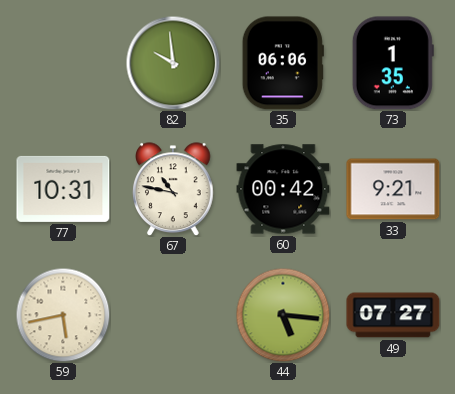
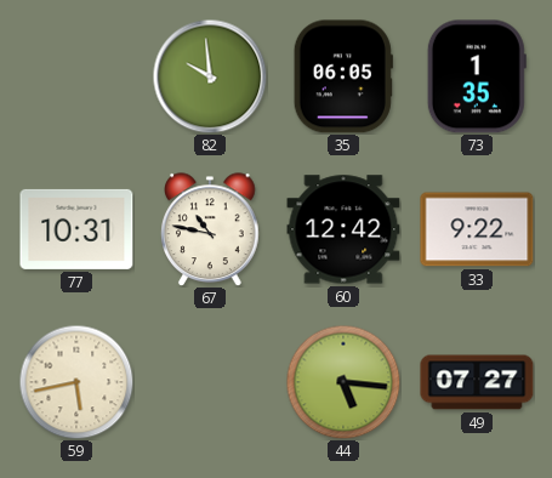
35: 06:06 -> 06:05 (343, 76)
60: 00:42 -> 12:42 (343, 229)
33: 9:21 -> 9:22 (477, 229)
